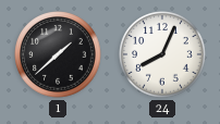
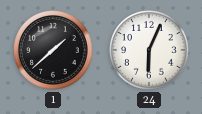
24: 8:04 -> 6:04 (149, 50)
